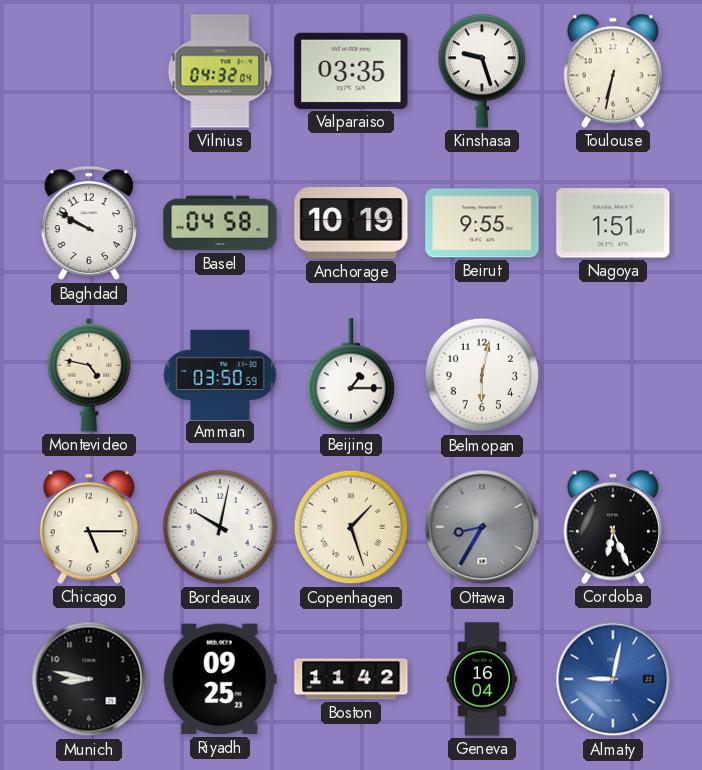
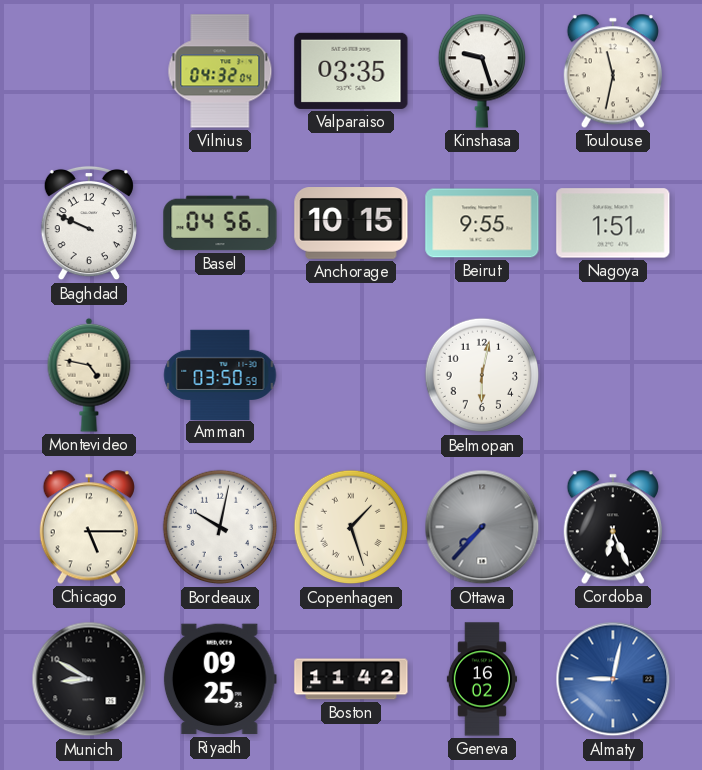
Toulouse: 6:32 -> 11:32 (613, 71)
Baghdad: 9:50 -> 9:49 (89, 223)
Basel: 04:58 -> 04:56 (220, 223)
Anchorage: 10:19 -> 10:15 (351, 224)
Beijing: 1:15 -> none (350, 375)
Ottawa: 8:35 -> 7:37 (482, 527)
Munich: 8:47 -> 8:50 (89, 679)
Geneva: 16:04 -> 16:02 (482, 679)
